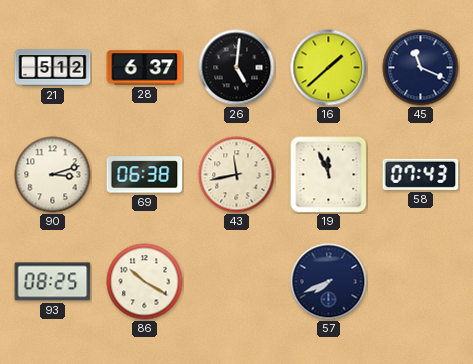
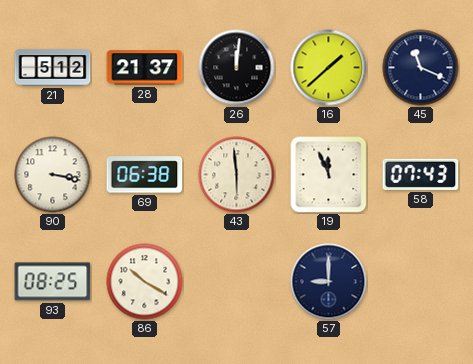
28: 6:37 -> 21:37 (145, 68)
26: 5:01 -> 12:01 (237, 68)
90: 3:12 -> 3:17 (53, 175)
43: 11:43 -> 5:59 (237, 175)
57: 7:41 -> 9:00 (329, 282)
